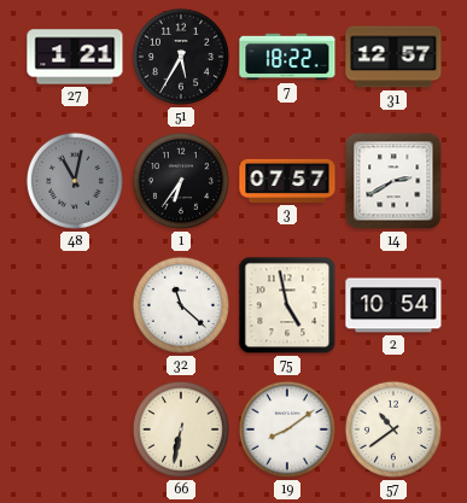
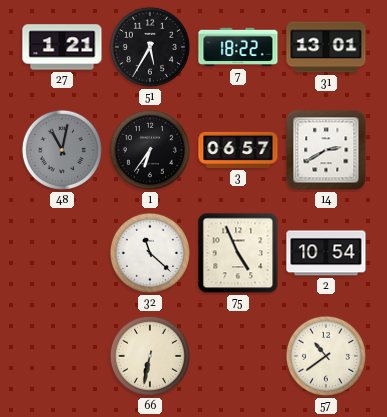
31: 12:57 -> 13:01 (326, 47)
3: 07:57 -> 06:57 (238, 150)
75: 4:58 -> 4:56 (238, 253)
19: 8:09 -> none (287, 429)
